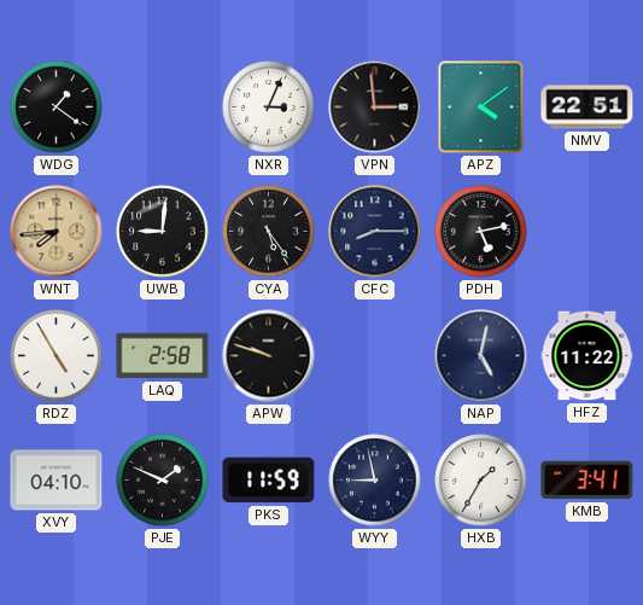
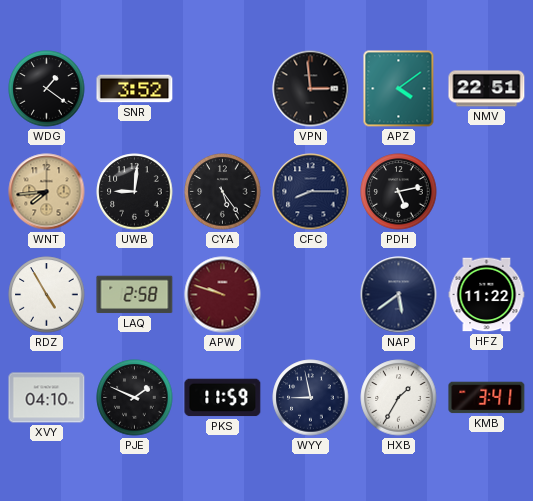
SNR: none -> 3:52 (135, 89)
NXR: 3:04 -> none (269, 107)
APW dial: black -> burgundy (223, 295)
NAP: 5:02 -> 5:39 (399, 295)
